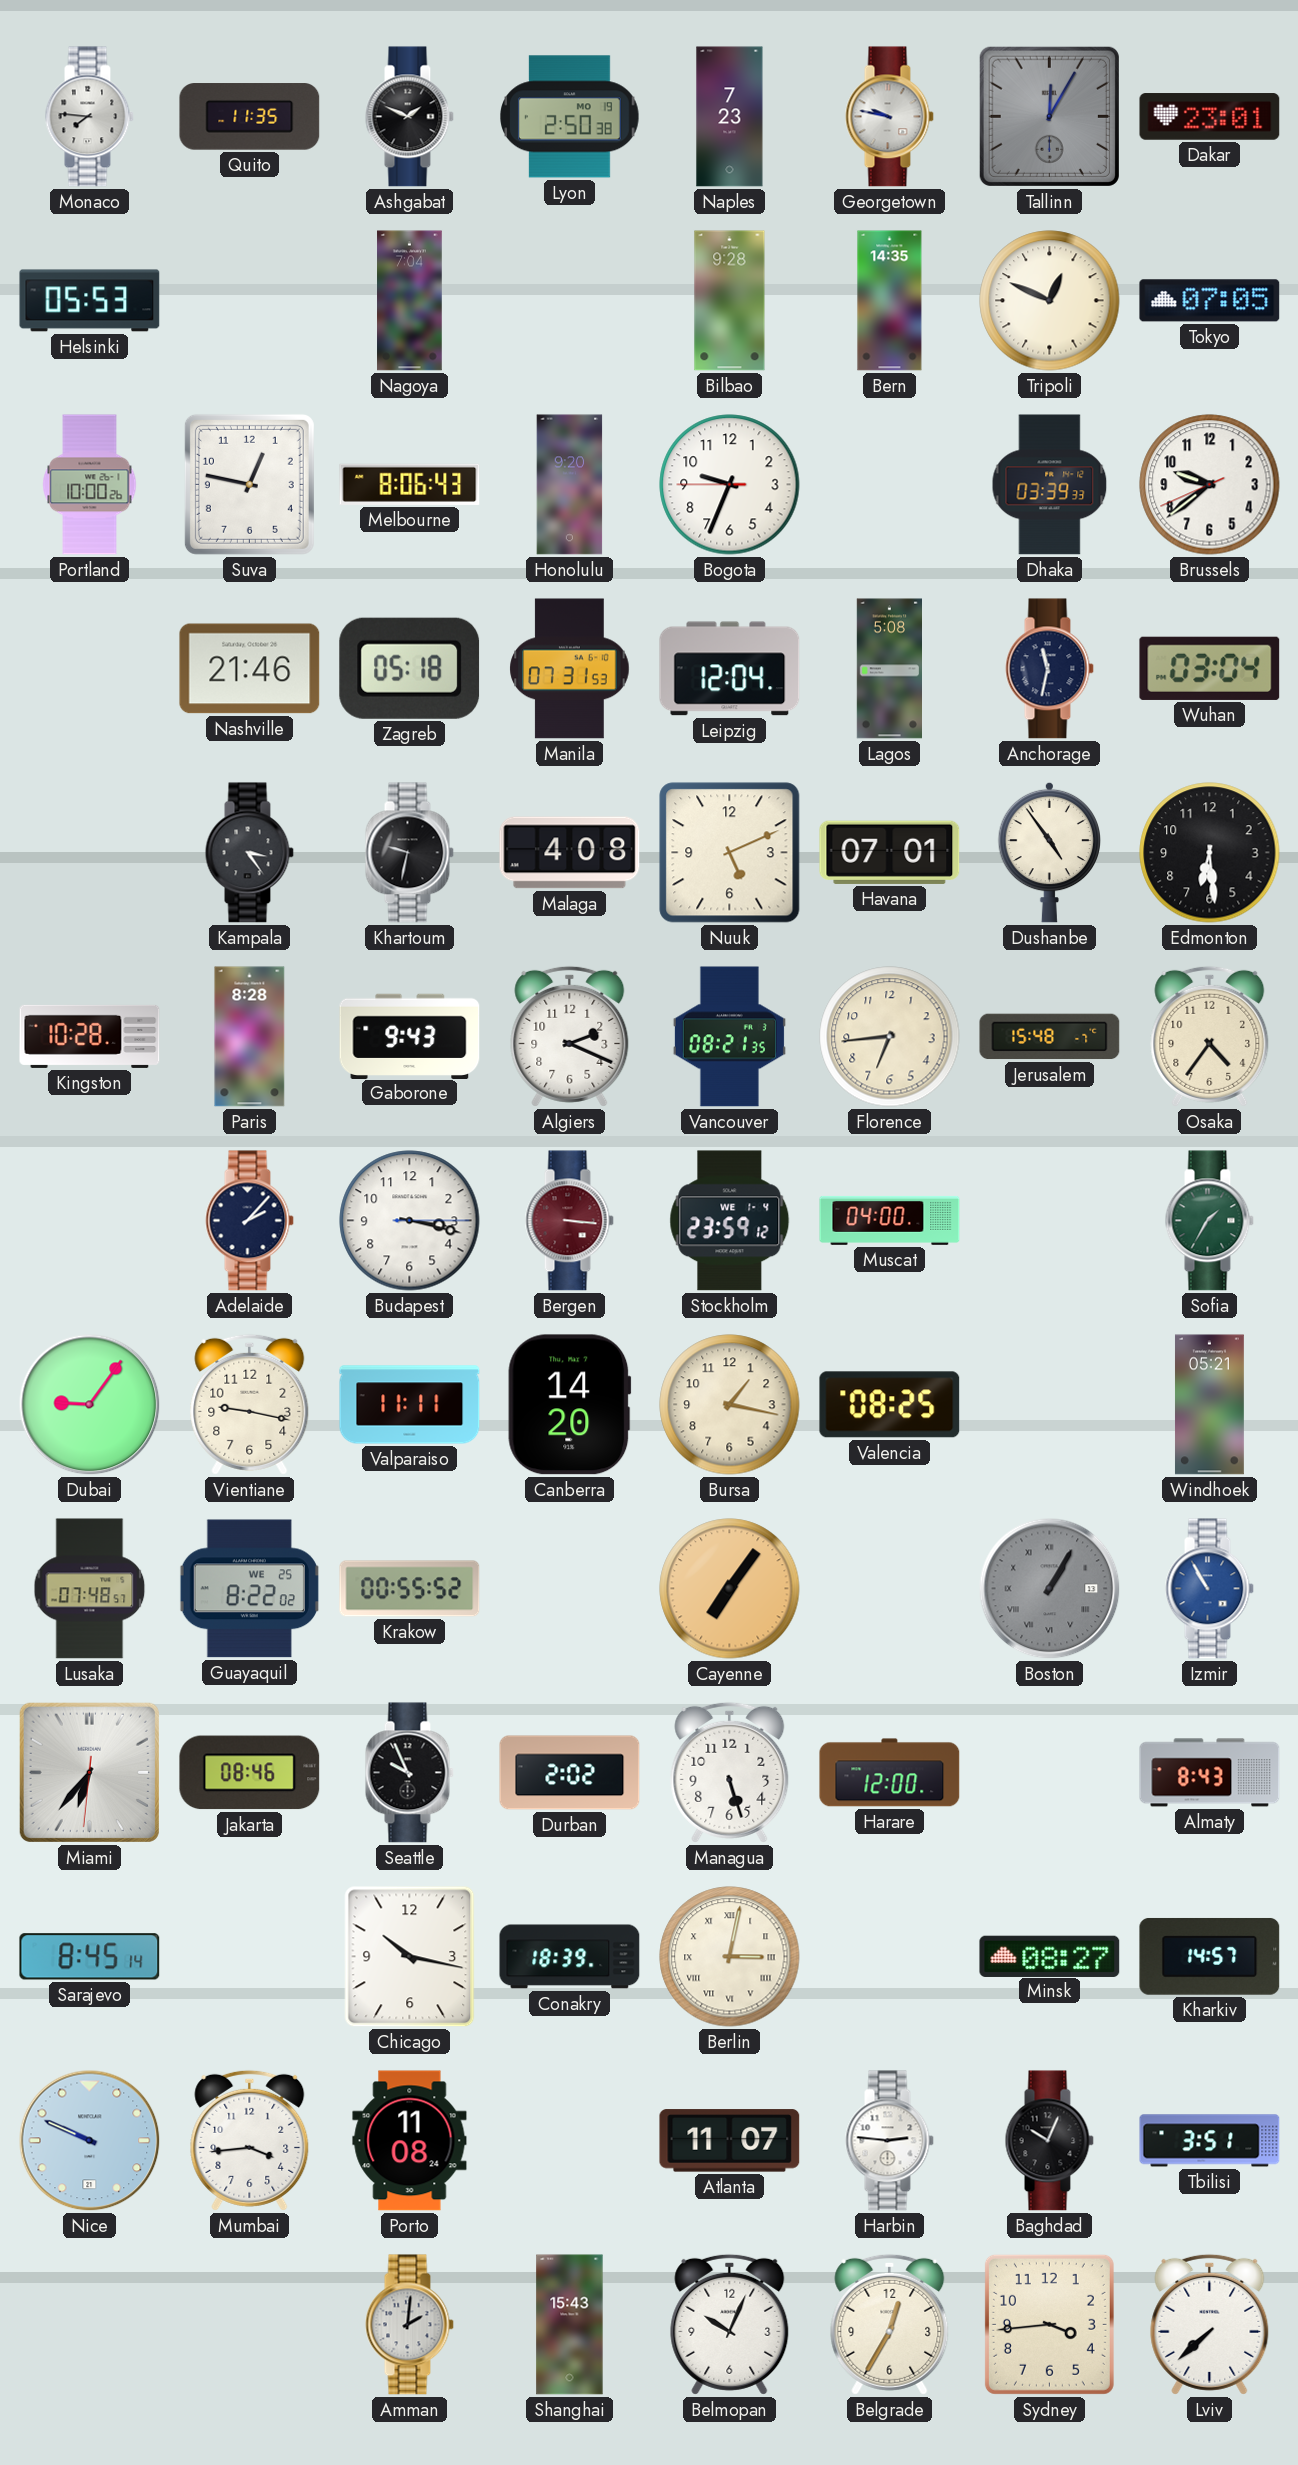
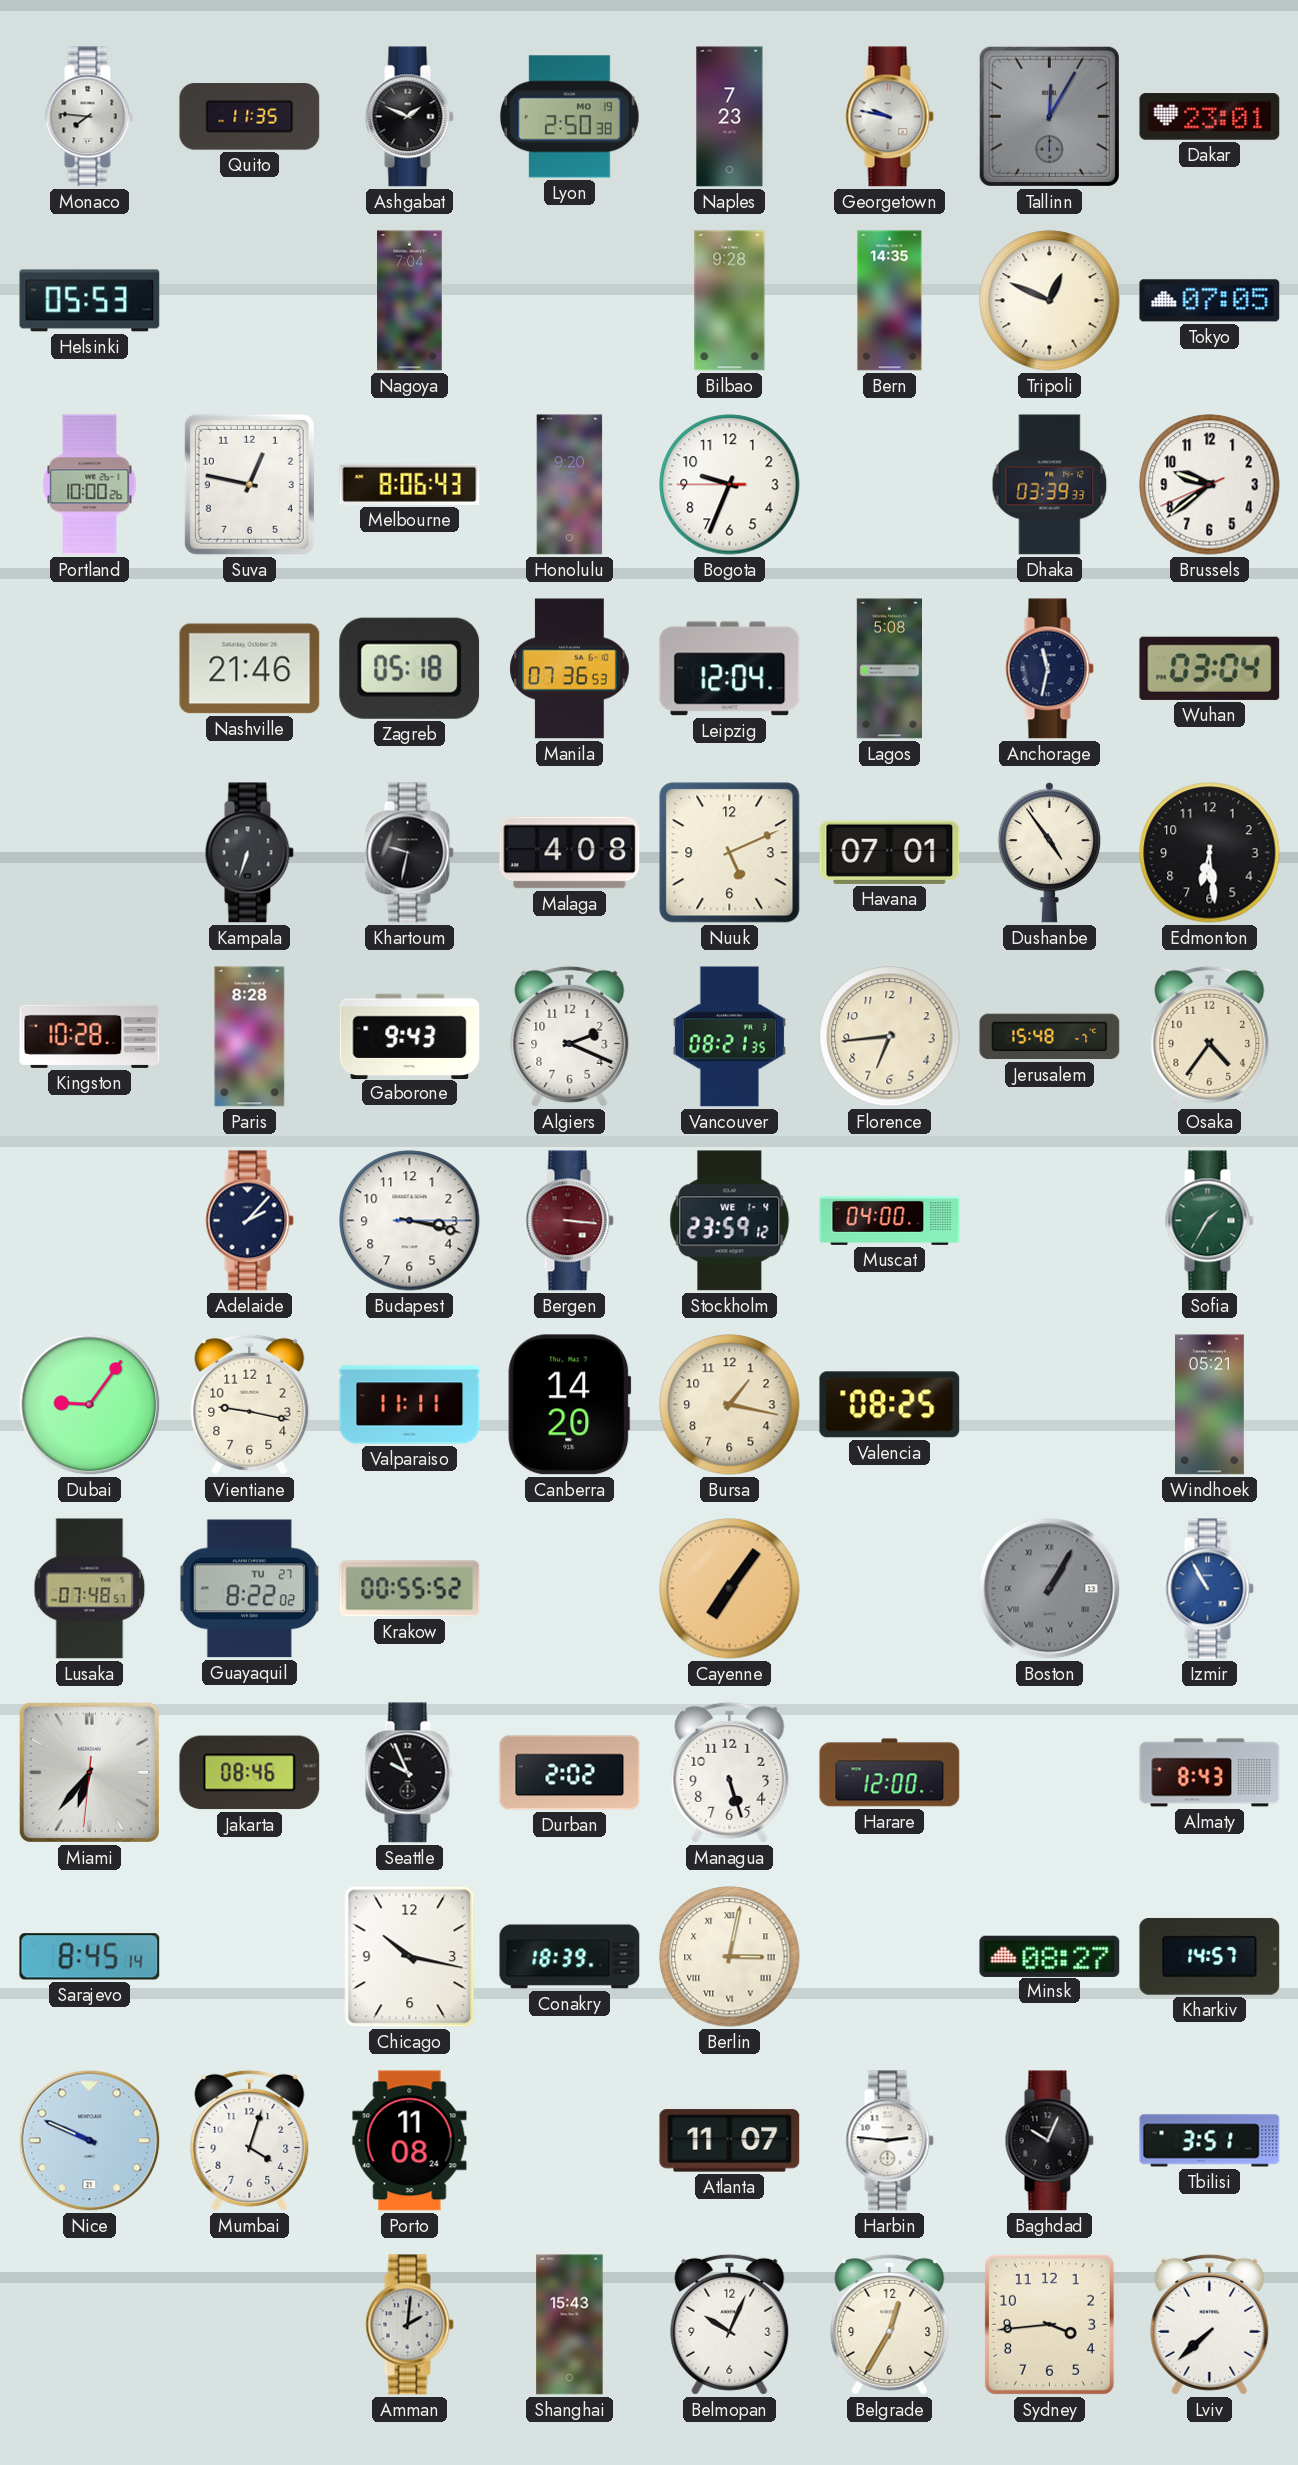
Manila: 07:31 -> 07:36 (570, 669)
Kampala: 3:24 -> 6:33 (249, 853)
Guayaquil date: WE 25 -> TU 27 (249, 1589)
Mumbai: 3:44 -> 4:03 (250, 2140)
